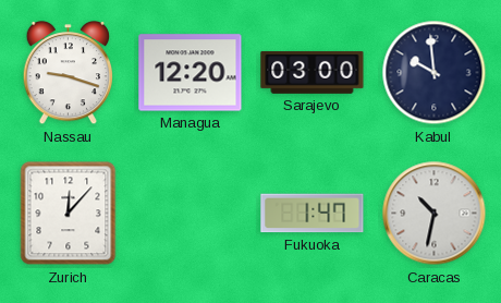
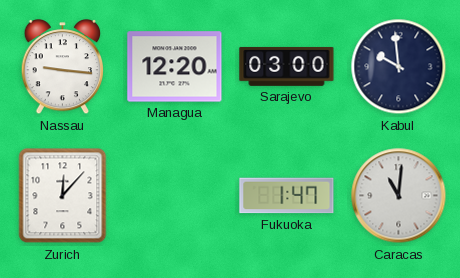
Nassau: 9:18 -> 9:16 (63, 68)
Caracas: 10:32 -> 11:01 (399, 196)
